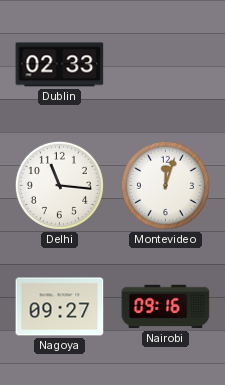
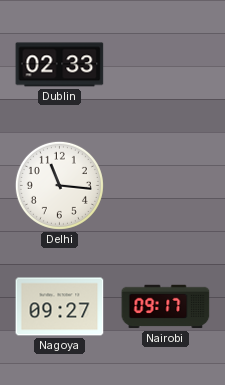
Montevideo: 12:03 -> none (165, 185)
Nairobi: 09:16 -> 09:17 (166, 307)
